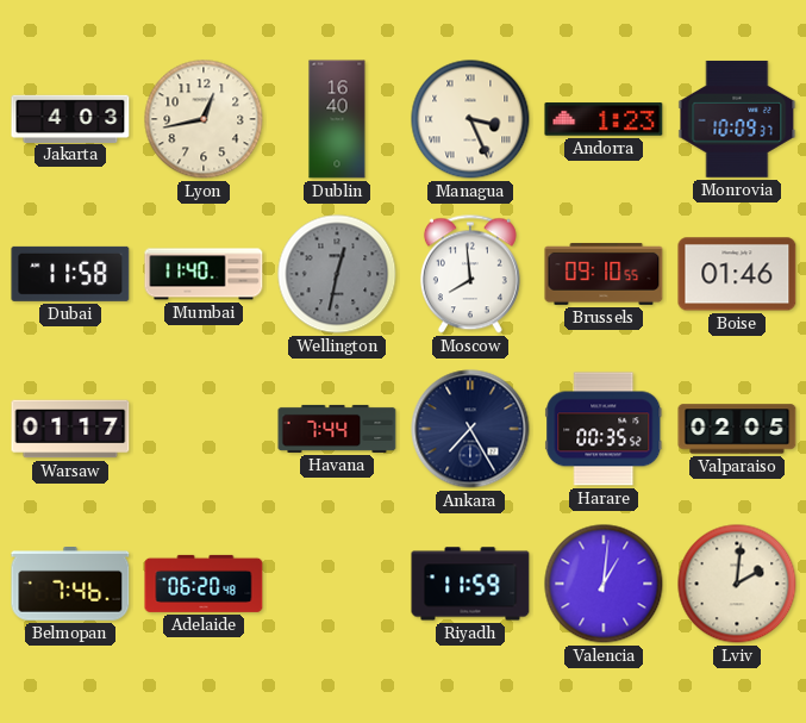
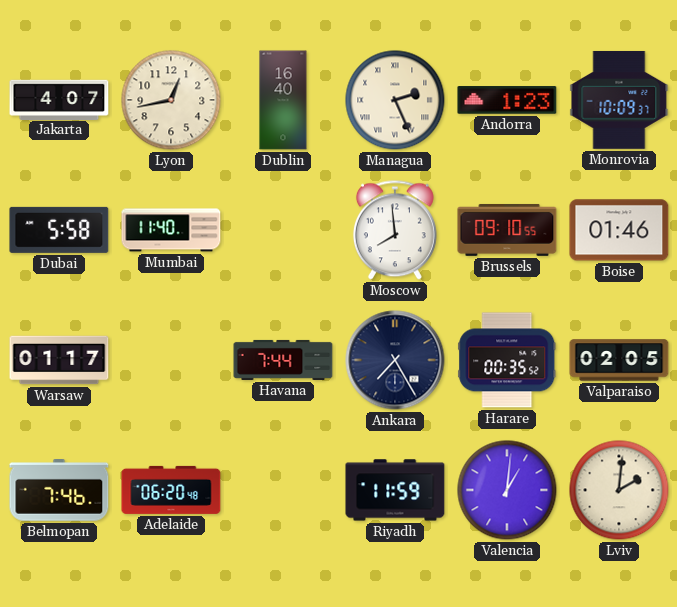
Jakarta: 4:03 -> 4:07 (59, 99)
Managua: 3:26 -> 2:26 (395, 100)
Dubai: 11:58 -> 5:58 (59, 230)
Wellington: 12:32 -> none (337, 274)
